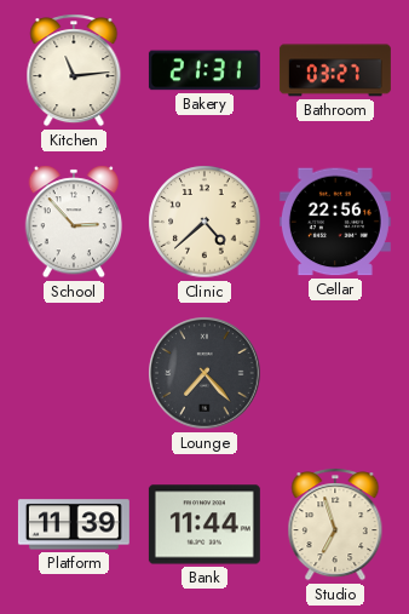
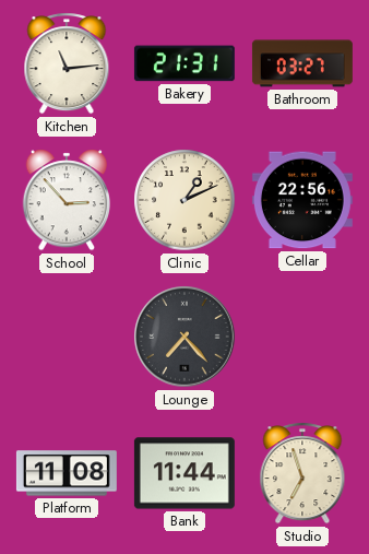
Clinic: 4:38 -> 1:11 (184, 200)
Platform: 11:39 -> 11:08 (67, 473)
